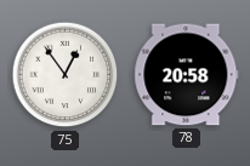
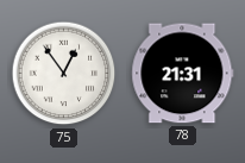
78: 20:58 -> 21:31 (183, 74)
